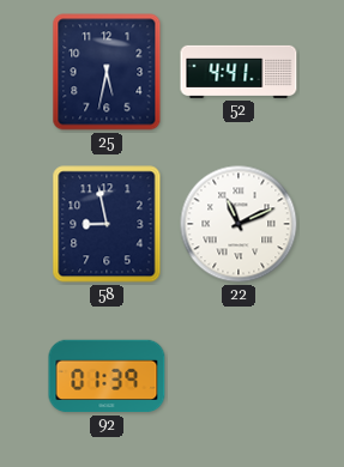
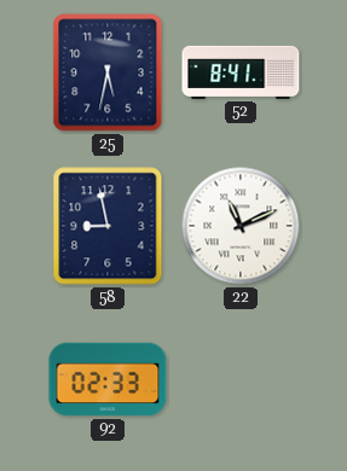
52: 4:41 -> 8:41 (241, 72)
92: 01:39 -> 02:33 (108, 379)
